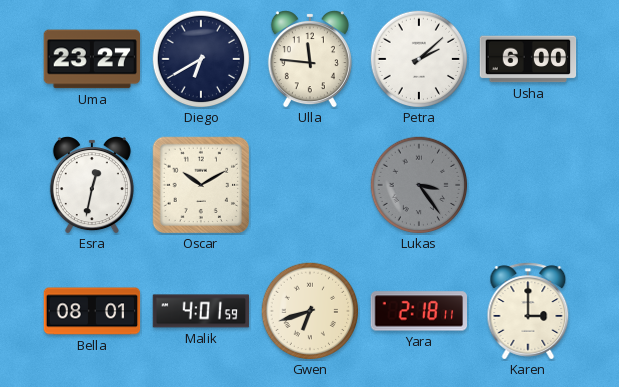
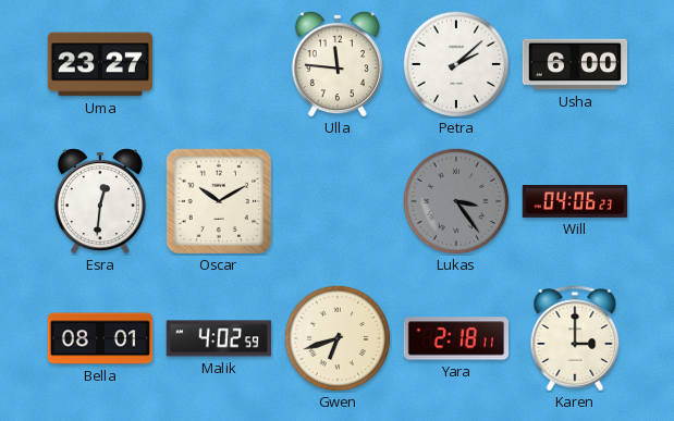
Diego: 6:40 -> none (201, 59)
Esra: 12:32 -> 12:31 (100, 201)
Will: none -> 04:06 (575, 201)
Malik: 4:01 -> 4:02 (219, 338)
